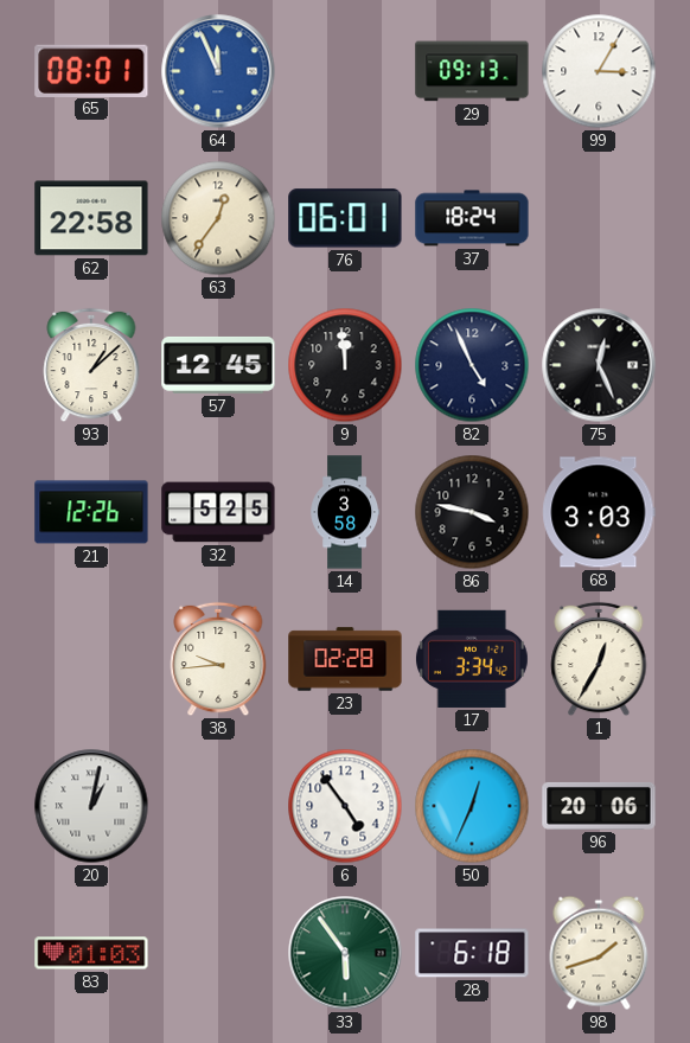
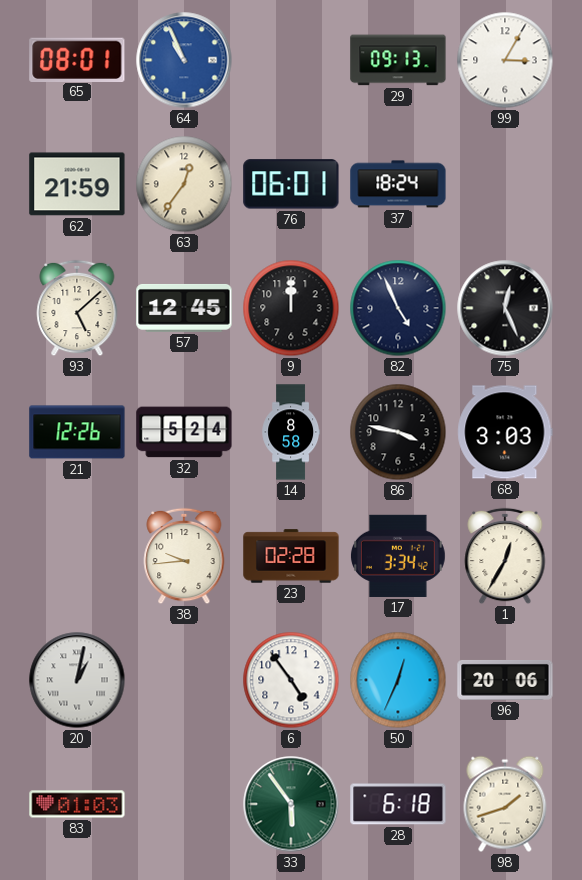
64: 11:56 -> 10:56 (184, 60)
62: 22:58 -> 21:59 (77, 184)
93: 1:08 -> 5:08 (77, 308)
9: 11:59 -> 12:00 (291, 308)
32: 5:25 -> 5:24 (184, 432)
14: 3:58 -> 8:58 (291, 432)
